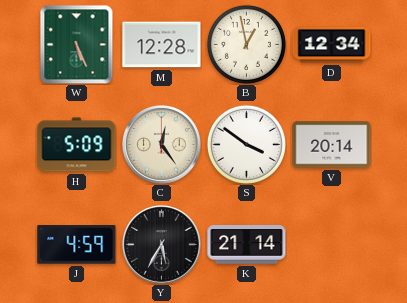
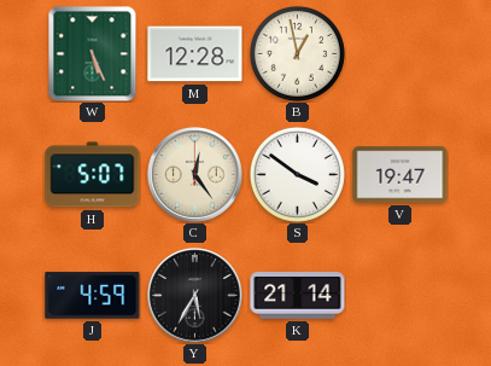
D: 12:34 -> none (332, 45)
H: 5:09 -> 5:07 (93, 175)
V: 20:14 -> 19:47 (401, 175)
